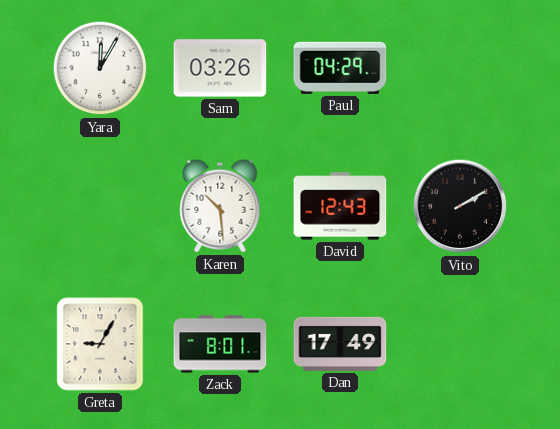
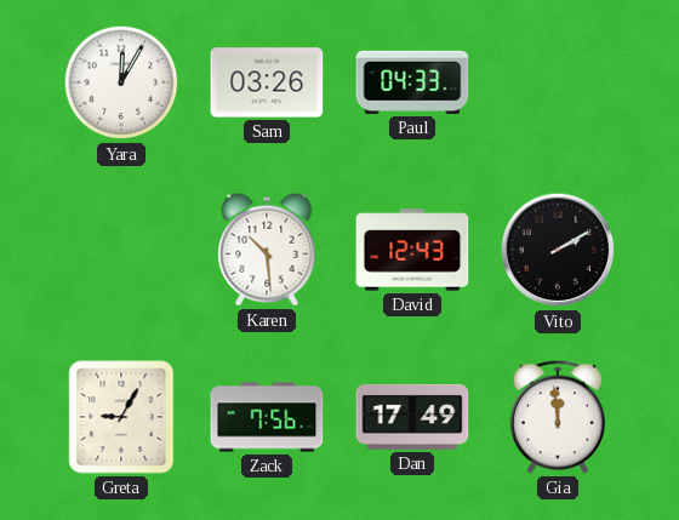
Paul: 04:29 -> 04:33 (412, 82)
Zack: 8:01 -> 7:56 (267, 417)
Gia: none -> 11:59 (558, 417)
